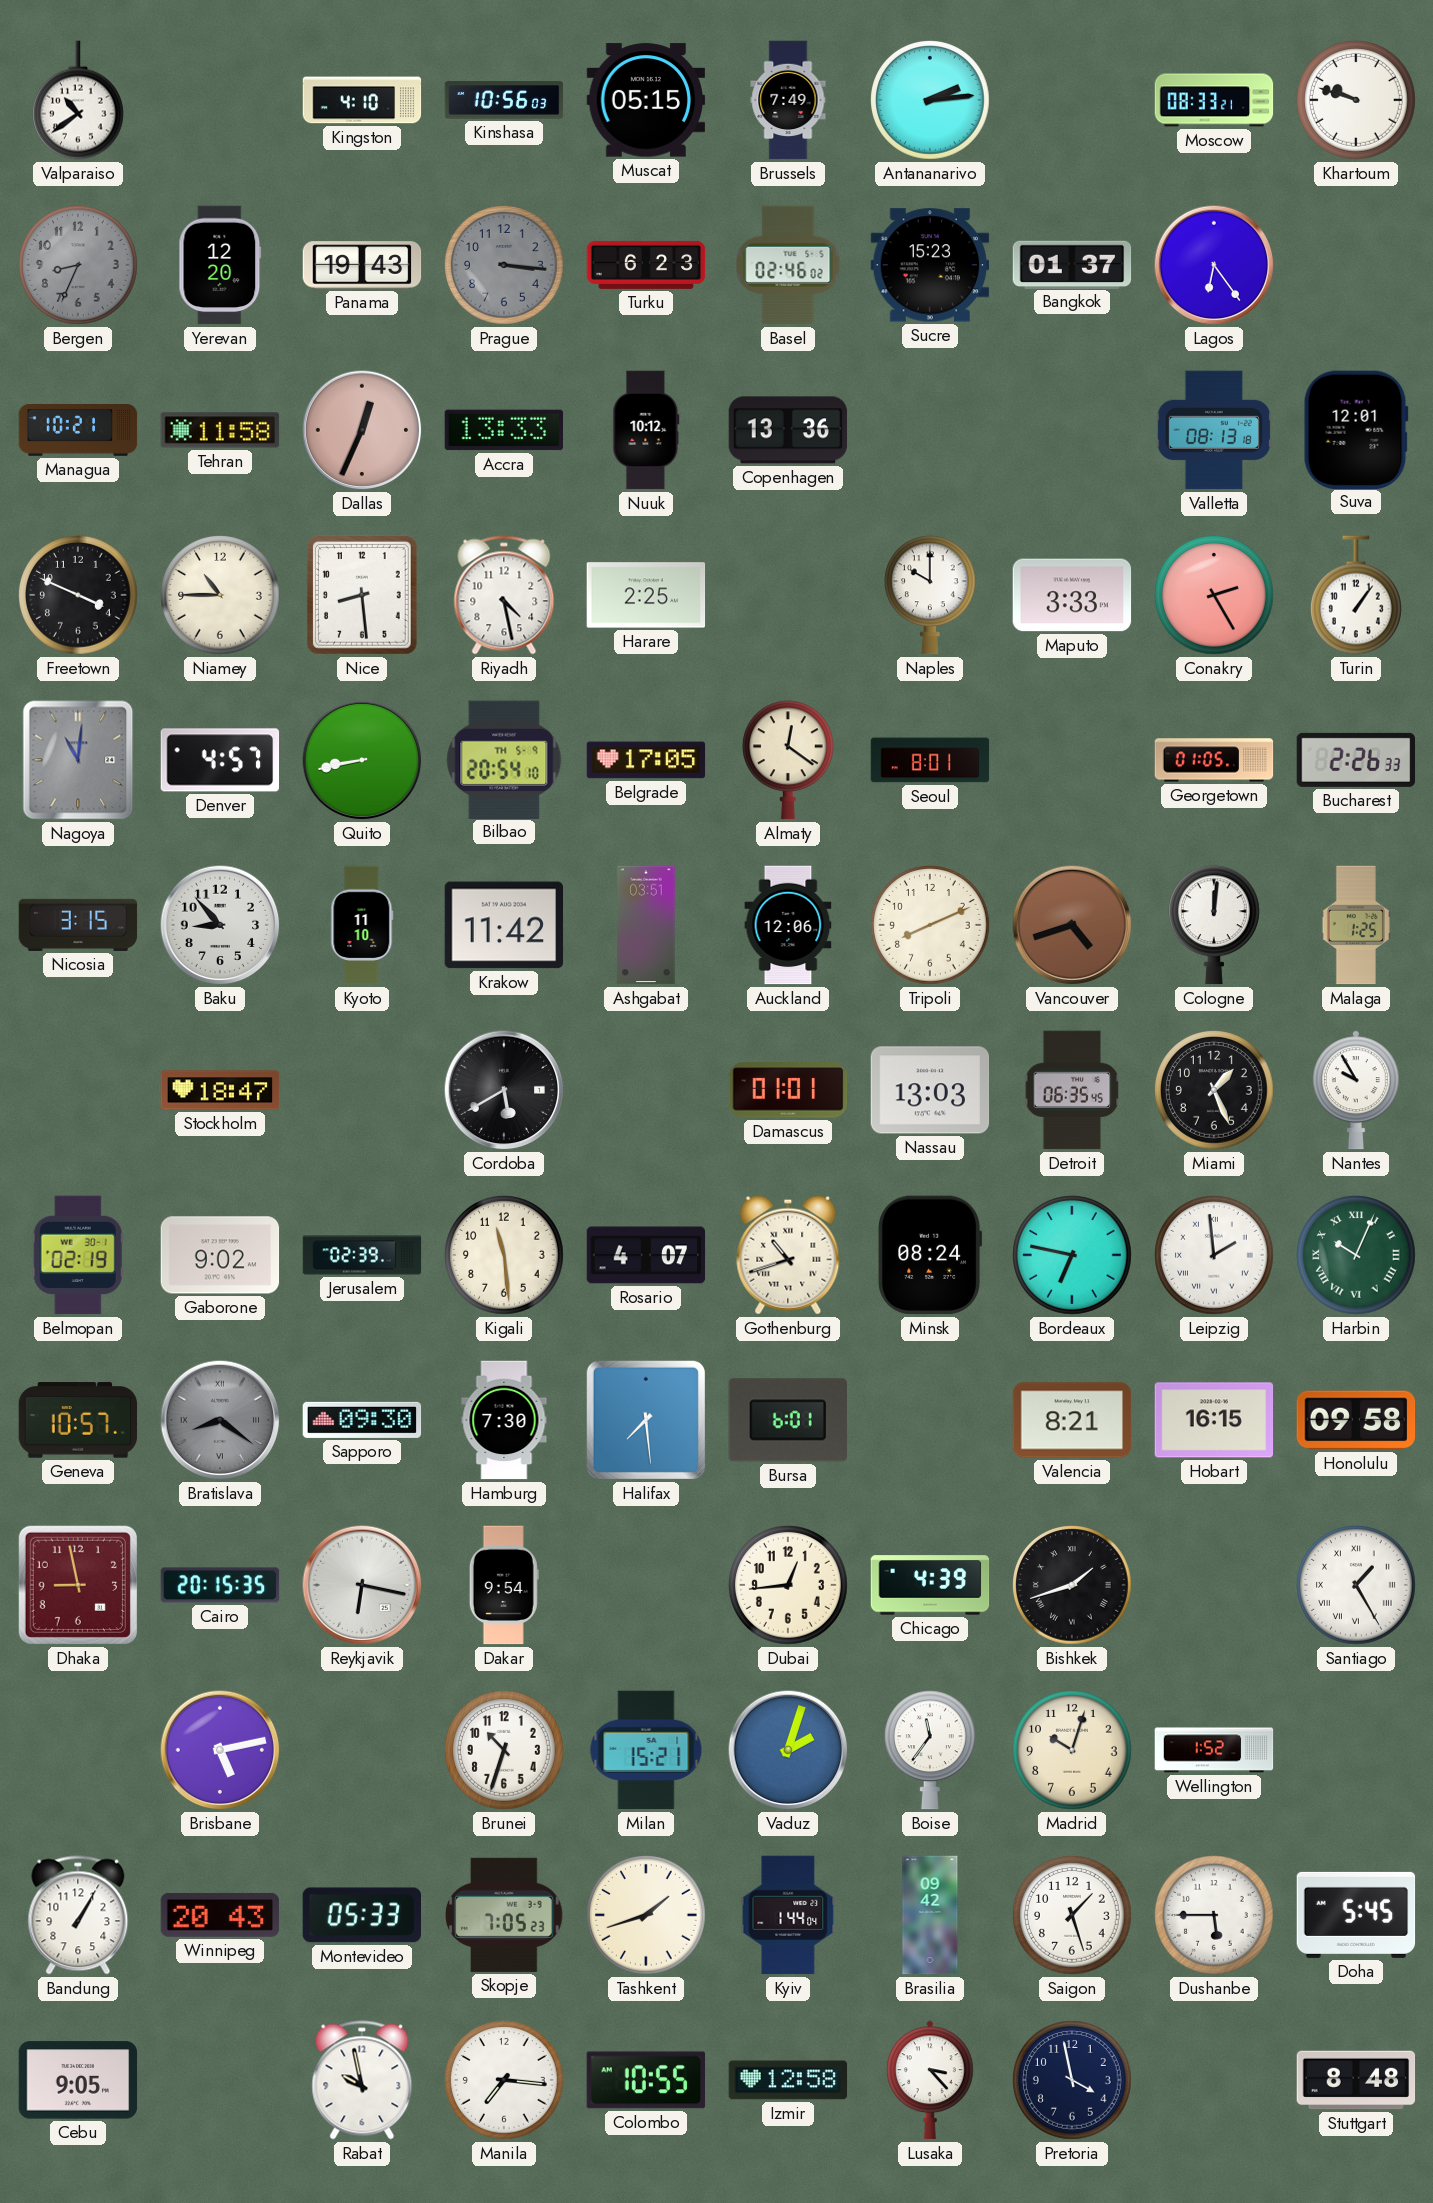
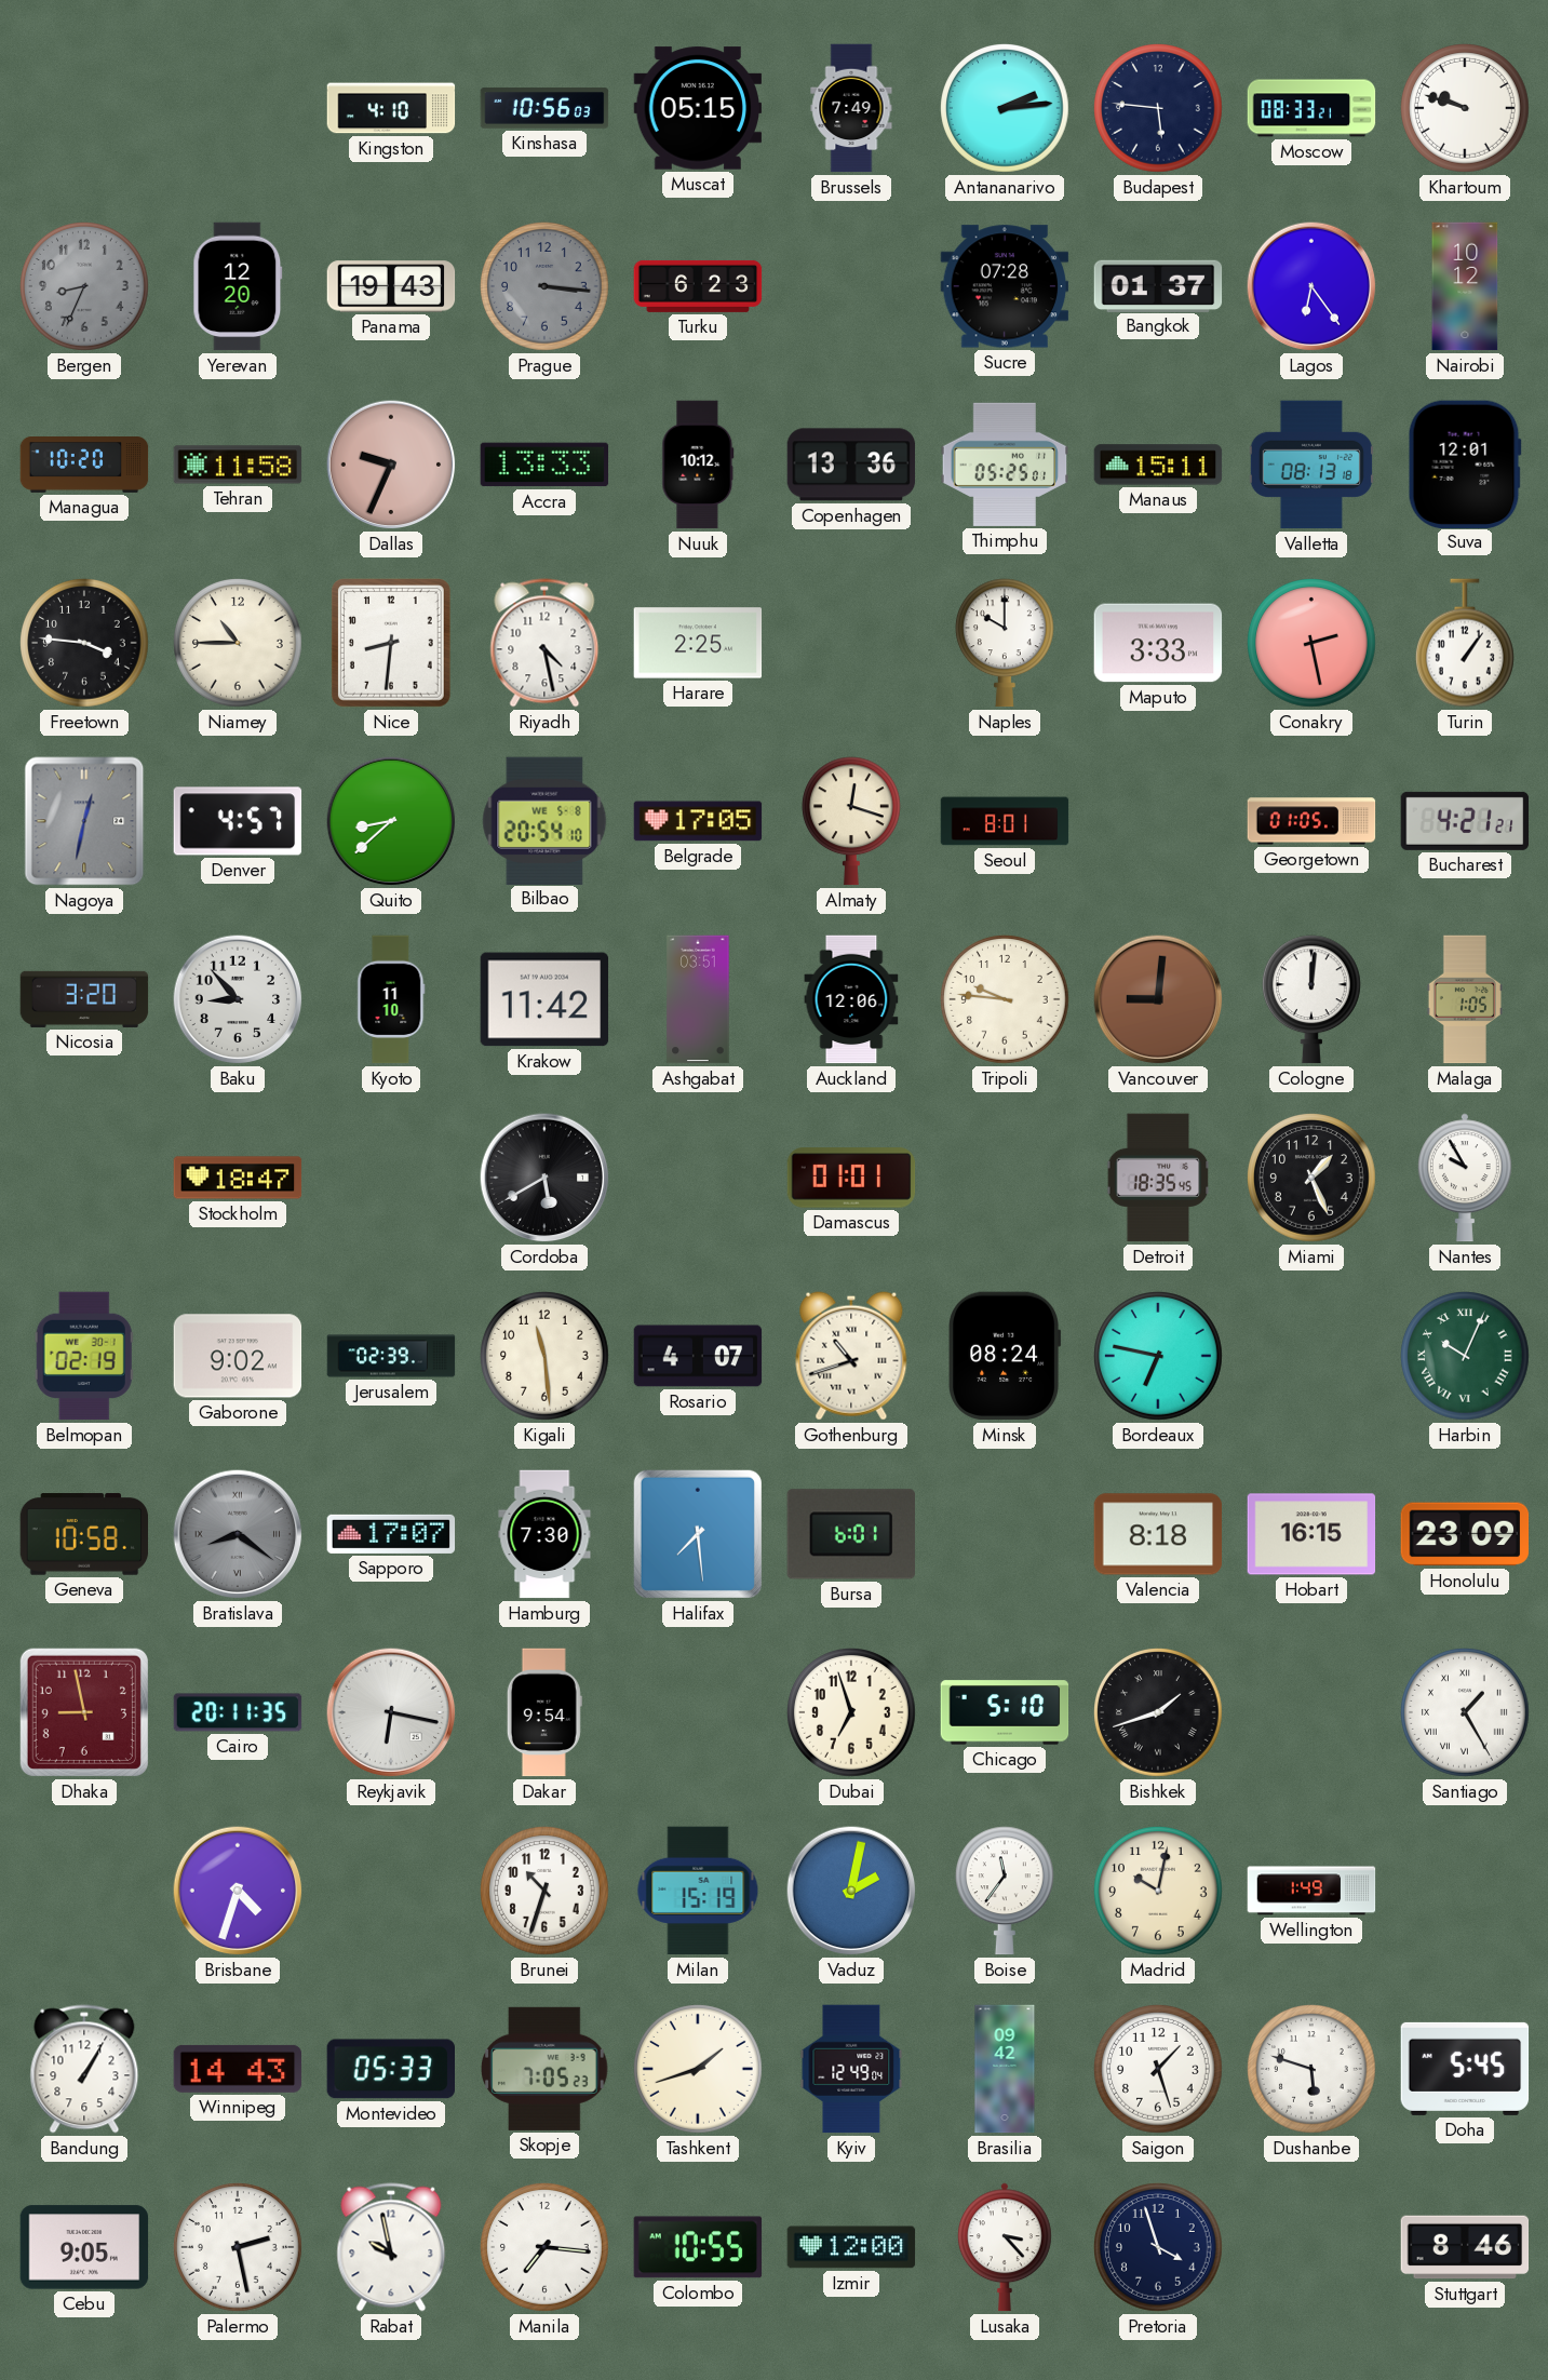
Valparaiso: 10:39 -> none (78, 100)
Budapest: none -> 5:46 (1159, 109)
Basel: 02:46 -> none (788, 265)
Sucre: 15:23 -> 07:28 (1005, 286)
Nairobi: none -> 10:12 (1465, 286)
Managua: 10:21 -> 10:20 (84, 466)
Dallas: 12:34 -> 9:34 (391, 465)
Thimphu: none -> 05:25 (1005, 465)
Manaus: none -> 15:11 (1158, 465)
Freetown: 3:49 -> 3:46 (85, 644)
Nice: 8:29 -> 8:31 (392, 644)
Conakry: 2:25 -> 2:28 (1313, 644)
Nagoya: 11:01 -> 12:32 (84, 821)
Quito: 8:43 -> 8:38 (391, 821)
Bilbao date: TH 5-9 -> WE 5-8 (544, 820)
Almaty: 12:21 -> 12:18 (851, 821)
Bucharest: 2:26 -> 4:21 (1465, 821)
Nicosia: 3:15 -> 3:20 (84, 999)
Tripoli: 8:11 -> 9:46 (1006, 1000)
Vancouver: 4:42 -> 9:01 (1158, 999)
Malaga: 1:25 -> 1:05 (1465, 999)
Nassau: 13:03 -> none (930, 1090)
Detroit: 06:35 -> 18:35 (1158, 1178)
Leipzig: 1:59 -> none (1215, 1256)
Geneva: 10:57 -> 10:58 (84, 1534)
Sapporo: 09:30 -> 17:07 (391, 1534)
Valencia: 8:21 -> 8:18 (1158, 1534)
Honolulu: 09:58 -> 23:09 (1465, 1534)
Cairo: 20:15 -> 20:11 (238, 1712)
Dubai: 12:44 -> 6:57 (852, 1713)
Chicago: 4:39 -> 5:10 (1005, 1712)
Brisbane: 5:13 -> 4:33 (238, 1891)
Milan: 15:21 -> 15:19 (698, 1891)
Vaduz: 2:03 -> 2:02 (851, 1891)
Madrid: 10:03 -> 10:02 (1159, 1892)
Wellington: 1:52 -> 1:49 (1311, 1891)
Winnipeg: 20:43 -> 14:43 (238, 2069)
Kyiv: 1:44 -> 12:49 (851, 2069)
Dushanbe: 5:45 -> 5:48 (1313, 2070)
Palermo: none -> 2:28 (239, 2248)
Izmir: 12:58 -> 12:00 (851, 2247)
Pretoria: 3:58 -> 3:57 (1159, 2248)
Stuttgart: 8:48 -> 8:46 (1465, 2247)
